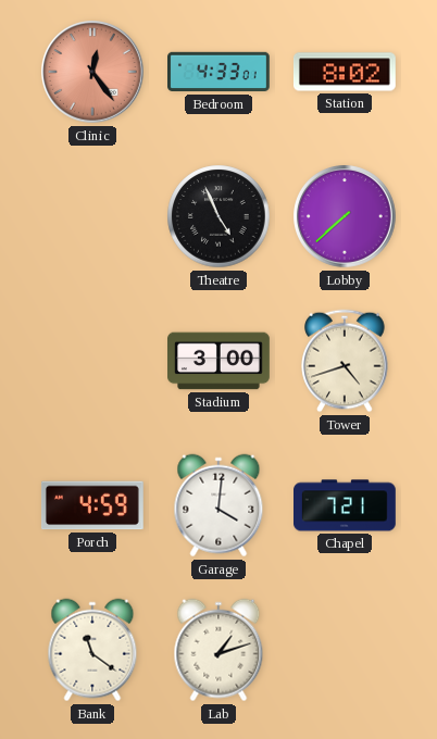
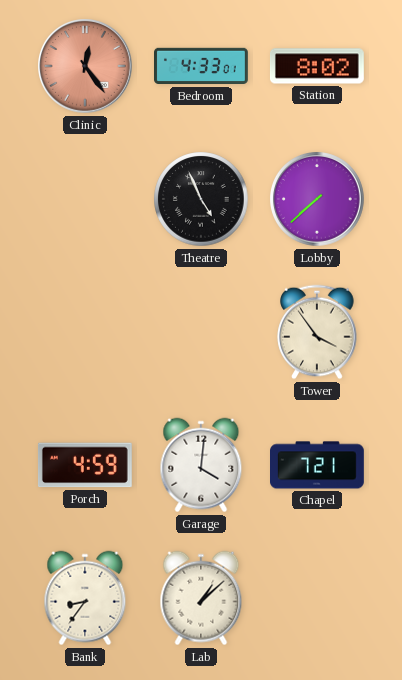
Stadium: 3:00 -> none (220, 361)
Tower: 4:42 -> 3:54 (317, 332)
Bank: 11:21 -> 8:36 (85, 598)
Lab: 1:12 -> 1:08 (201, 598)
